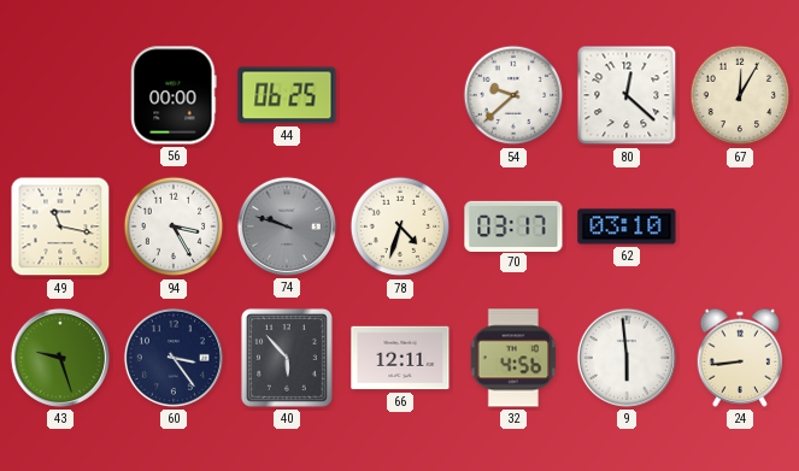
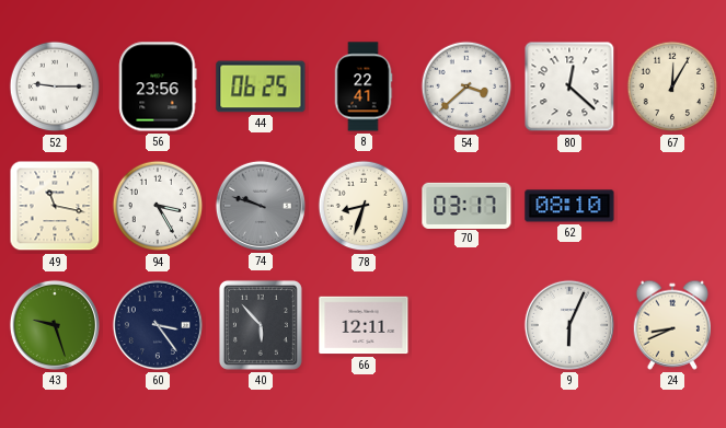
52: none -> 9:15 (55, 86)
56: 00:00 -> 23:56 (158, 86)
8: none -> 22:41 (364, 86)
54: 9:38 -> 3:38 (466, 86)
78: 4:33 -> 8:33 (364, 206)
62: 03:10 -> 08:10 (569, 206)
32: 4:56 -> none (513, 358)
9: 5:59 -> 6:04 (569, 325)
24: 8:44 -> 8:41 (671, 325)
